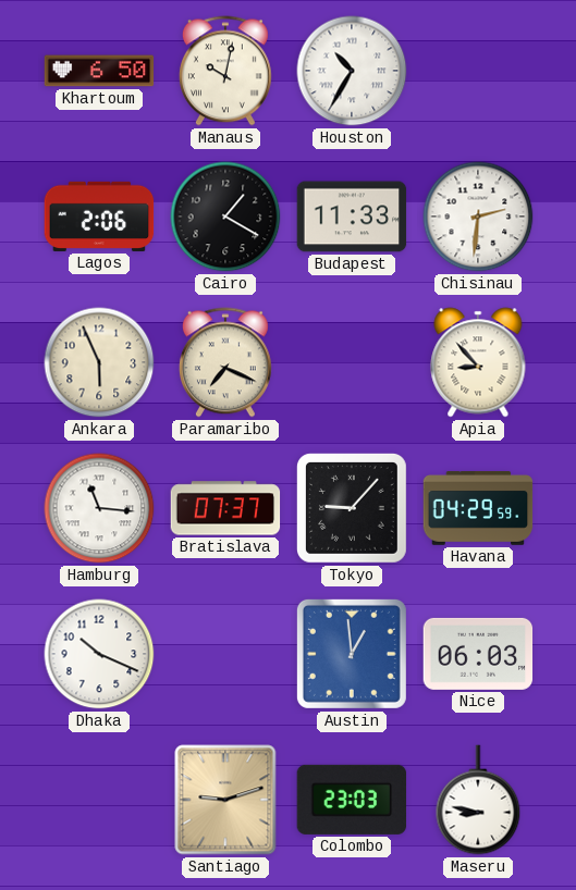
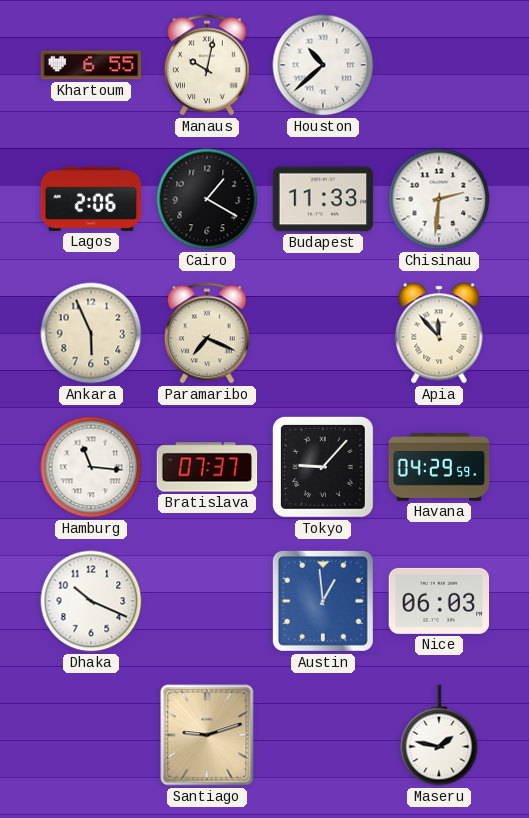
Khartoum: 6:50 -> 6:55 (91, 65)
Houston: 10:35 -> 10:38 (323, 65)
Apia: 8:53 -> 11:53 (439, 333)
Colombo: 23:03 -> none (352, 800)
Maseru: 8:47 -> 1:47 (439, 735)
